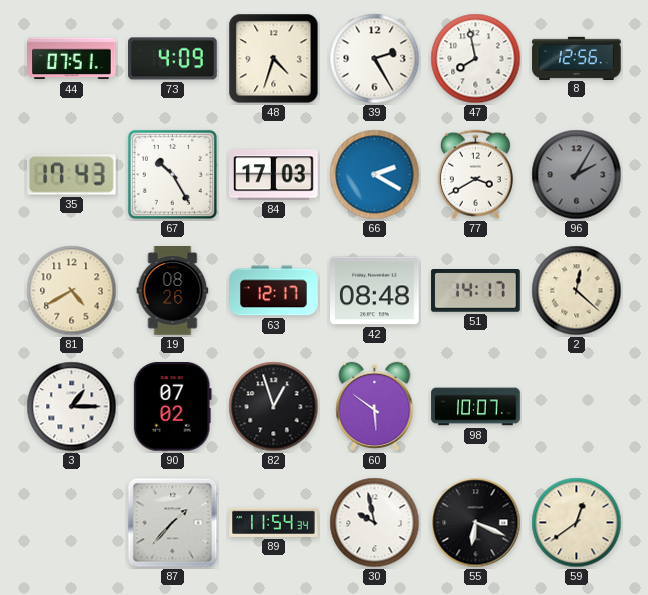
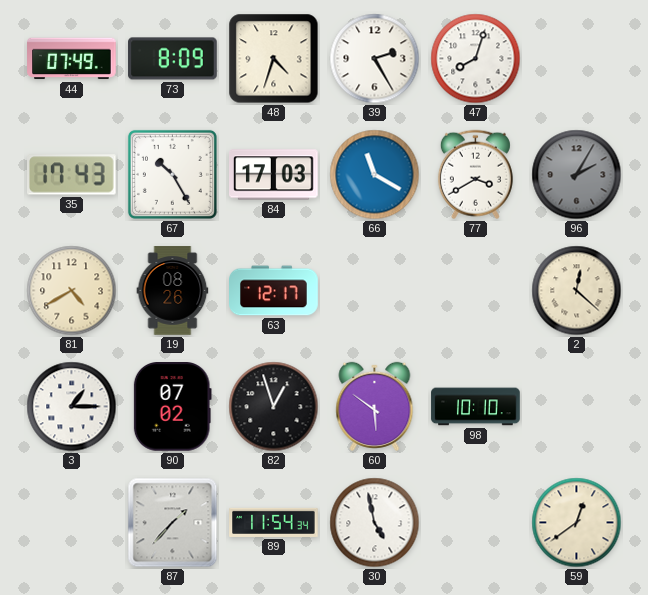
44: 07:51 -> 07:49 (72, 59)
73: 4:09 -> 8:09 (173, 59)
47: 7:58 -> 8:03 (476, 59)
8: 12:56 -> none (577, 58)
66: 2:20 -> 11:20 (375, 175)
42: 08:48 -> none (375, 291)
51: 14:17 -> none (476, 291)
98: 10:07 -> 10:10 (476, 407)
30: 9:58 -> 4:58 (375, 523)
55: 6:19 -> none (476, 523)
